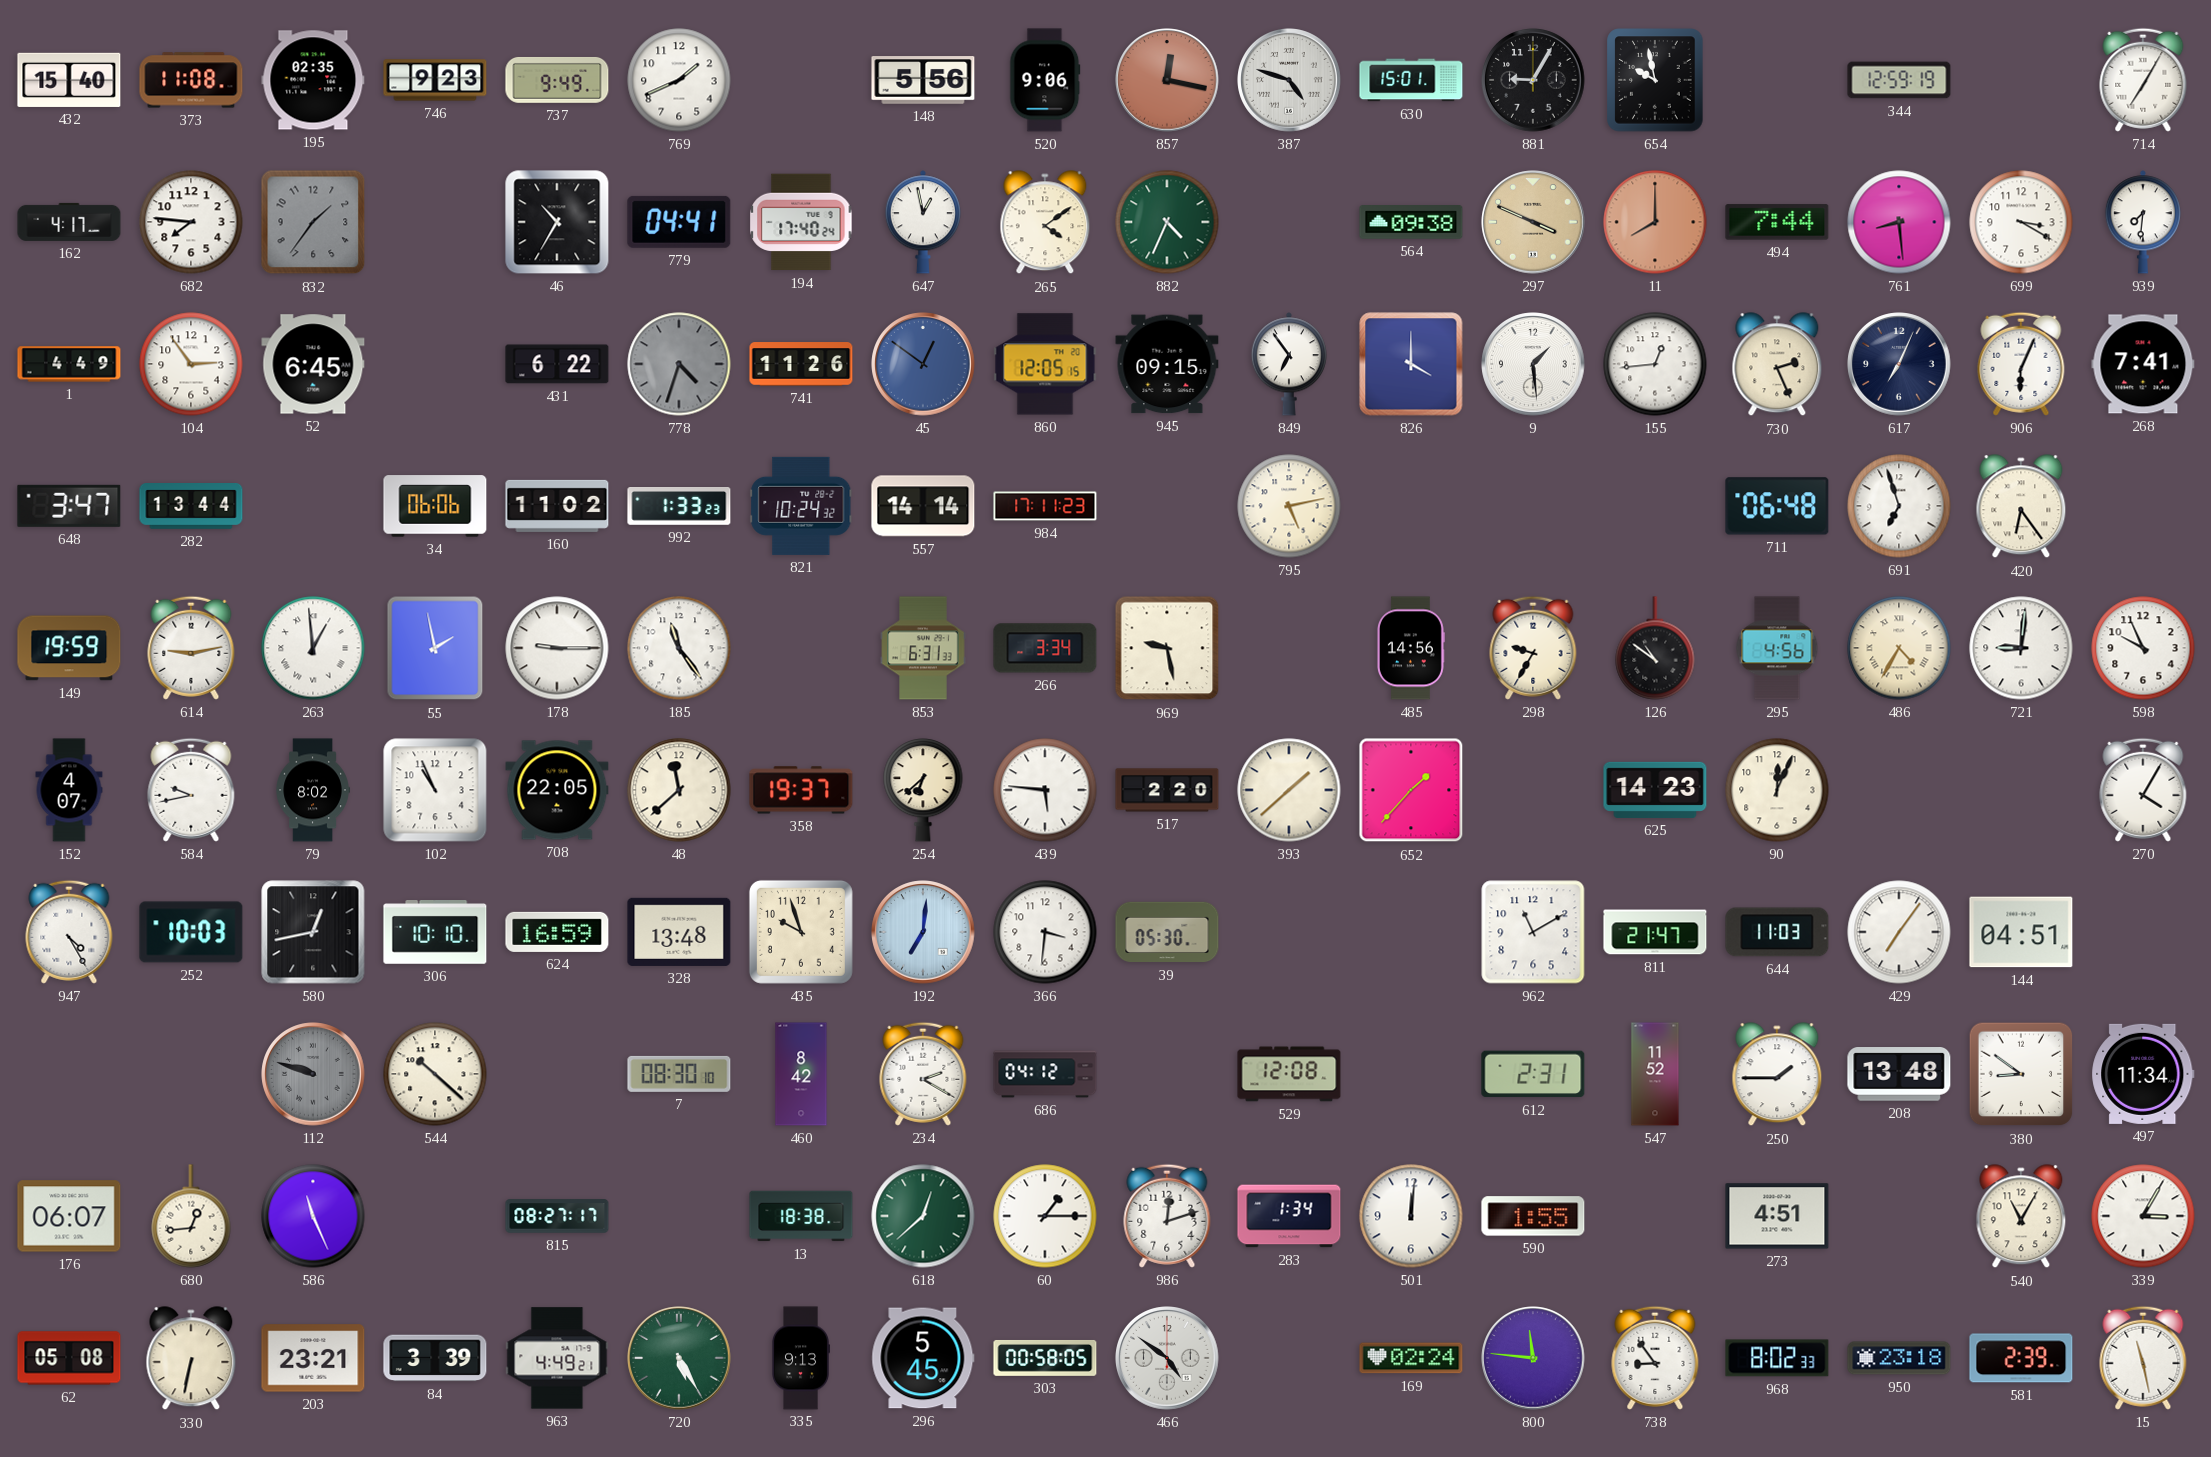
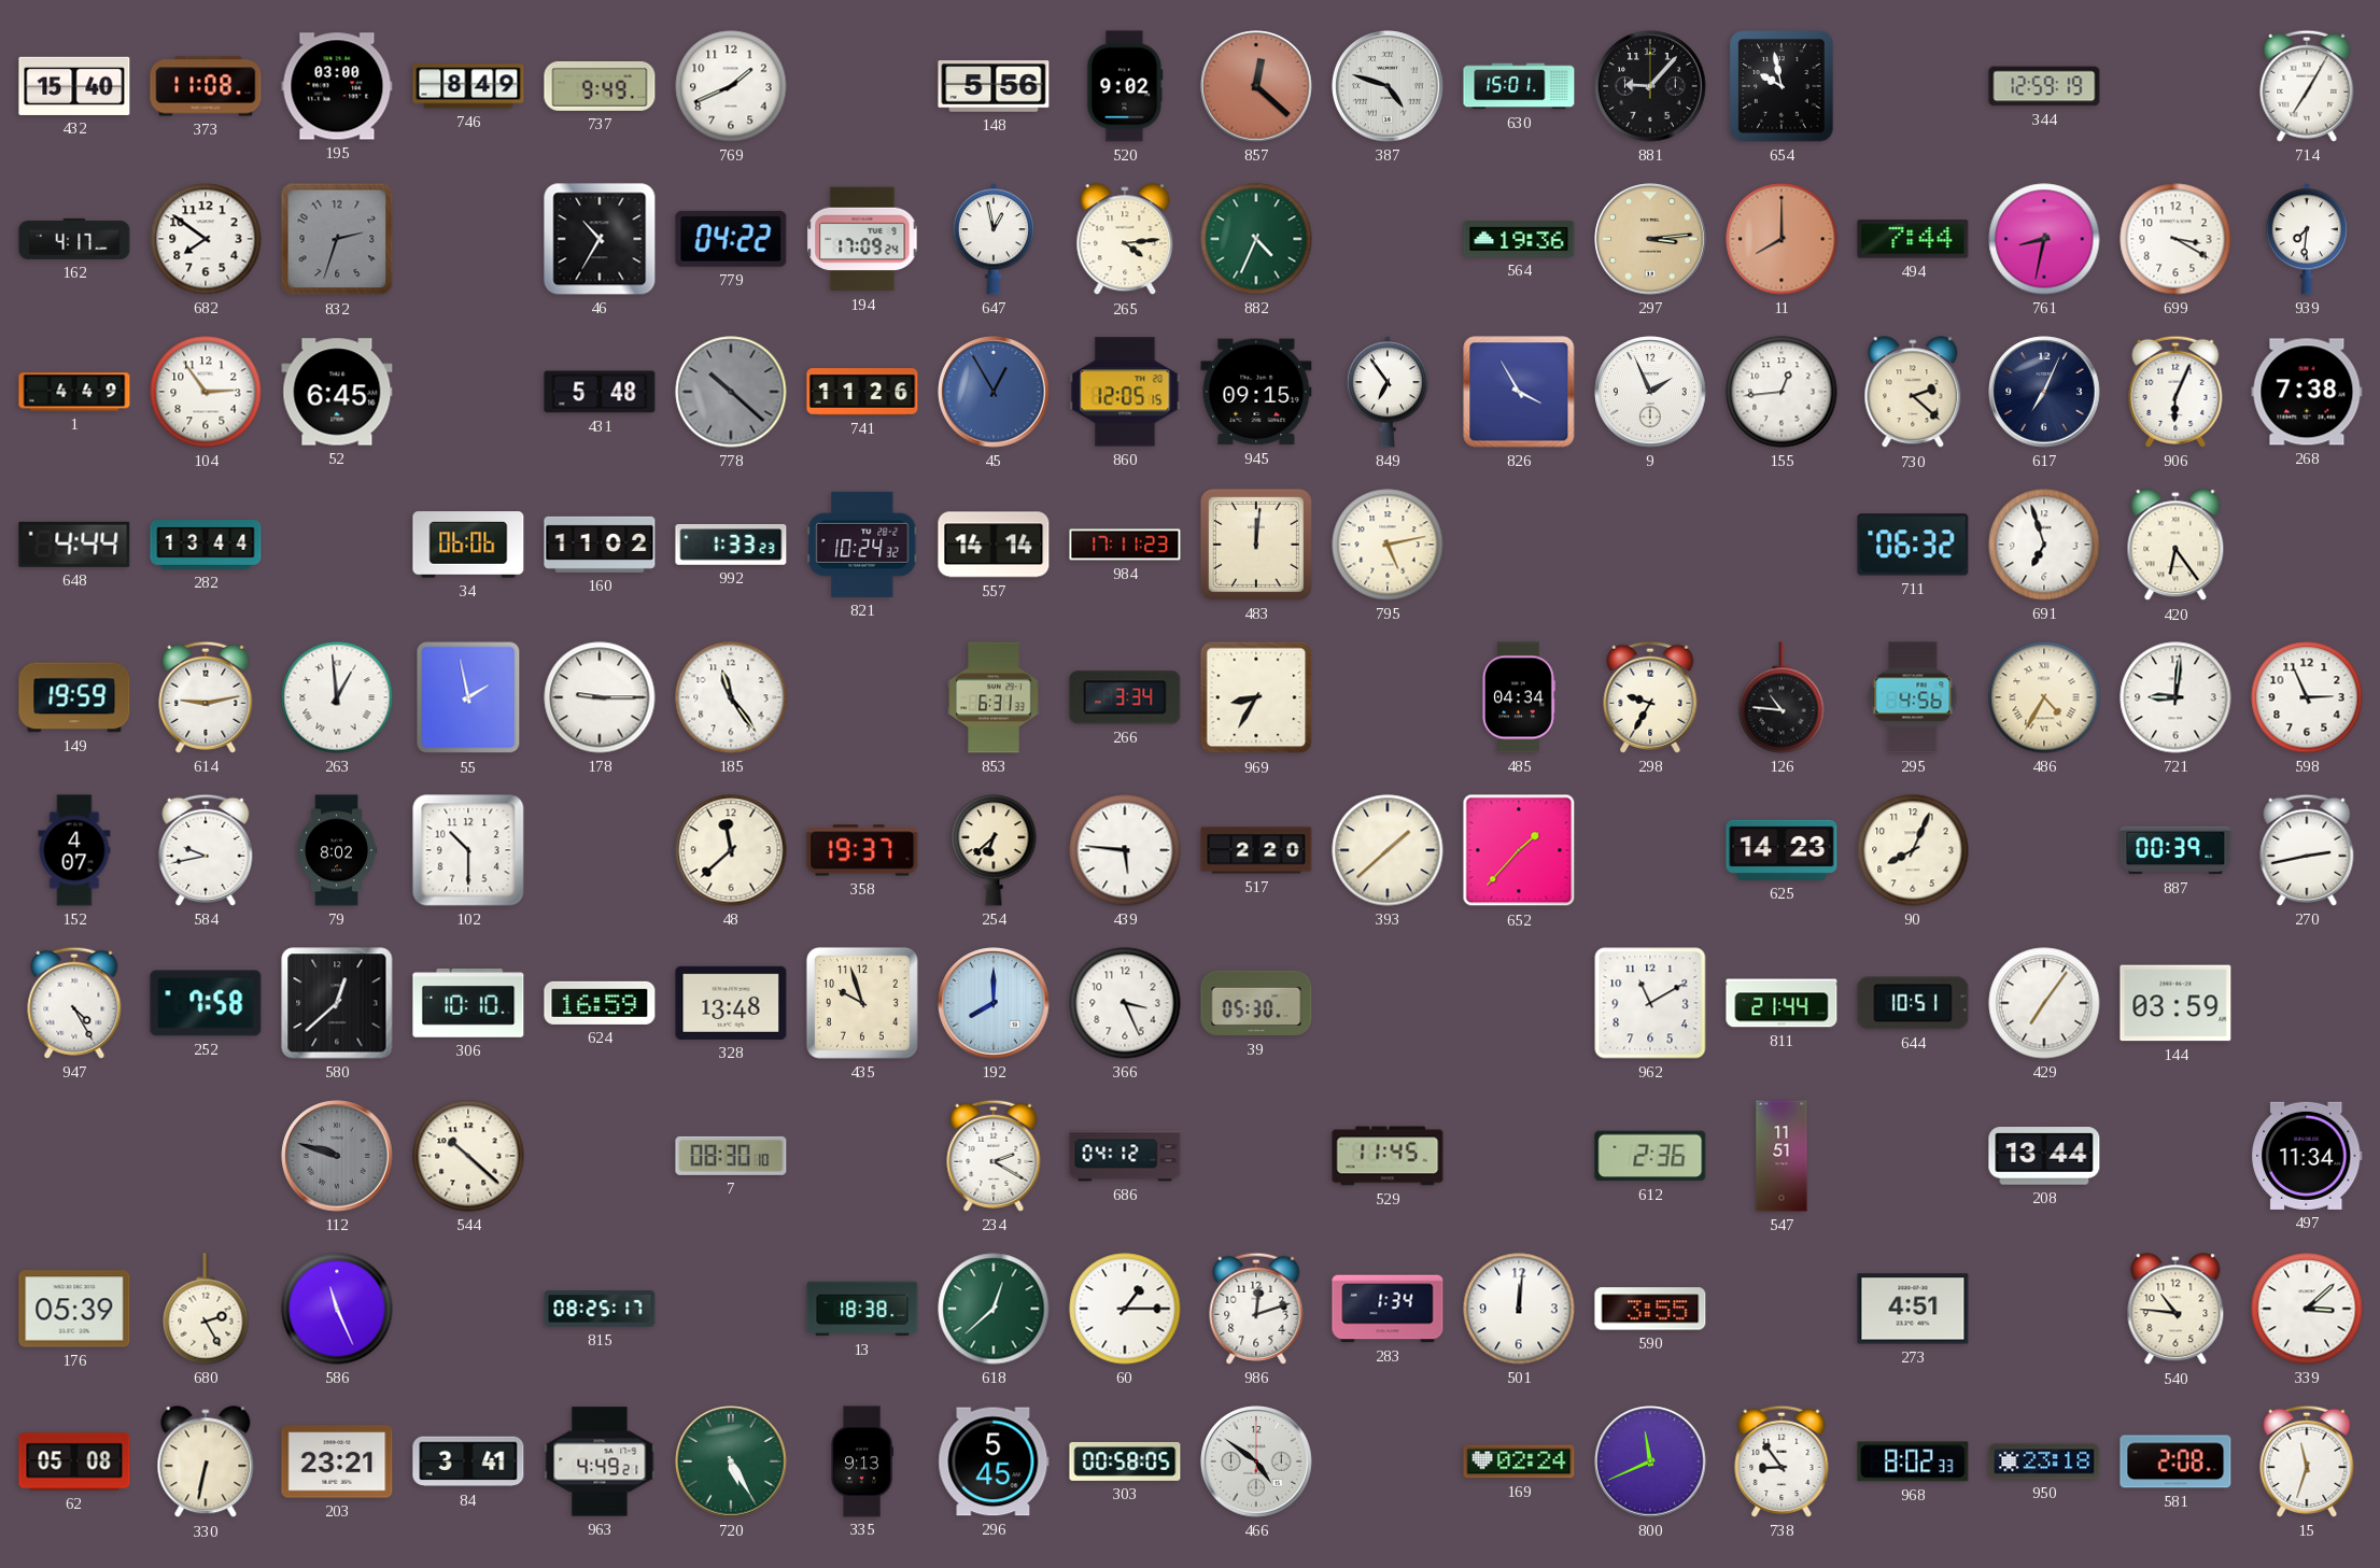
195: 02:35 -> 03:00 (337, 86)
746: 9:23 -> 8:49 (468, 86)
520: 9:06 -> 9:02 (1125, 86)
857: 12:17 -> 12:22 (1256, 86)
881: 9:05 -> 9:07 (1650, 86)
682: 7:46 -> 7:51 (206, 239)
832: 1:36 -> 2:33 (337, 239)
779: 04:41 -> 04:22 (731, 239)
194: 17:40 -> 17:09 (862, 239)
265: 4:09 -> 4:14 (1125, 240)
564: 09:38 -> 19:36 (1519, 240)
297: 3:49 -> 3:14 (1650, 239)
761: 8:29 -> 8:32 (2044, 239)
431: 6:22 -> 5:48 (600, 392)
778: 4:33 -> 10:22 (731, 392)
45: 12:51 -> 12:55 (994, 392)
826: 4:00 -> 3:55 (1519, 392)
9: 1:29 -> 1:56 (1650, 392)
730: 2:26 -> 2:22 (1913, 393)
268: 7:41 -> 7:38 (2307, 392)
648: 3:47 -> 4:44 (74, 545)
483: none -> 12:01 (1256, 545)
711: 06:48 -> 06:32 (1913, 545)
969: 9:28 -> 8:35 (1256, 697)
485: 14:56 -> 04:34 (1518, 697)
126: 10:51 -> 10:46 (1782, 697)
598: 9:56 -> 2:56 (2307, 697)
102: 10:56 -> 10:30 (468, 850)
708: 22:05 -> none (557, 790)
90: 12:04 -> 8:04 (1913, 850)
887: none -> 00:39 (2175, 850)
270: 4:05 -> 2:43 (2307, 850)
252: 10:03 -> 7:58 (206, 1003)
580: 12:43 -> 12:38 (337, 1003)
192: 7:01 -> 8:00 (994, 1003)
366: 3:31 -> 3:26 (1125, 1003)
811: 21:47 -> 21:44 (1782, 1003)
644: 11:03 -> 10:51 (1913, 1003)
144: 04:51 -> 03:59 (2175, 1003)
460: 8:42 -> none (801, 1074)
529: 12:08 -> 11:45 (1388, 1156)
612: 2:31 -> 2:36 (1650, 1156)
547: 11:52 -> 11:51 (1782, 1156)
250: 1:45 -> none (1777, 1075)
208: 13:48 -> 13:44 (2044, 1157)
380: 8:51 -> none (2021, 1074)
176: 06:07 -> 05:39 (74, 1309)
680: 12:44 -> 2:25 (206, 1309)
815: 08:27 -> 08:25 (600, 1309)
590: 1:55 -> 3:55 (1650, 1309)
540: 11:05 -> 10:46 (2175, 1310)
339: 3:05 -> 3:08 (2307, 1309)
84: 3:39 -> 3:41 (468, 1461)
800: 11:46 -> 11:41 (1650, 1461)
581: 2:39 -> 2:08 (2175, 1461)
15: 11:28 -> 11:33 (2307, 1461)
